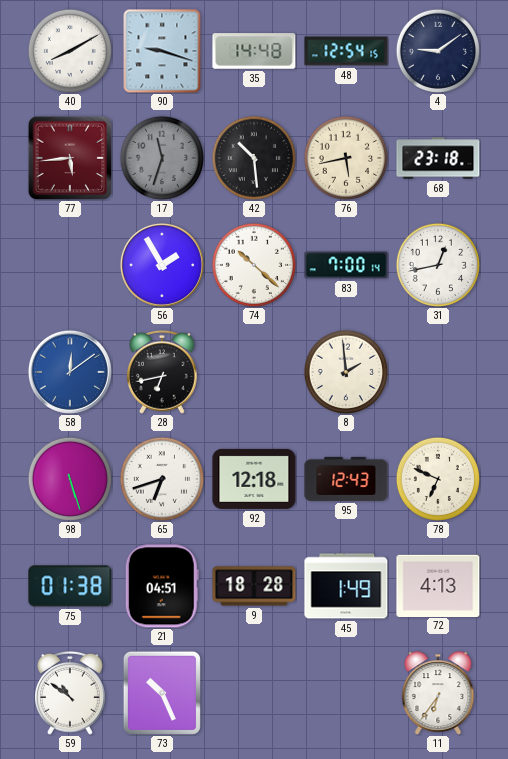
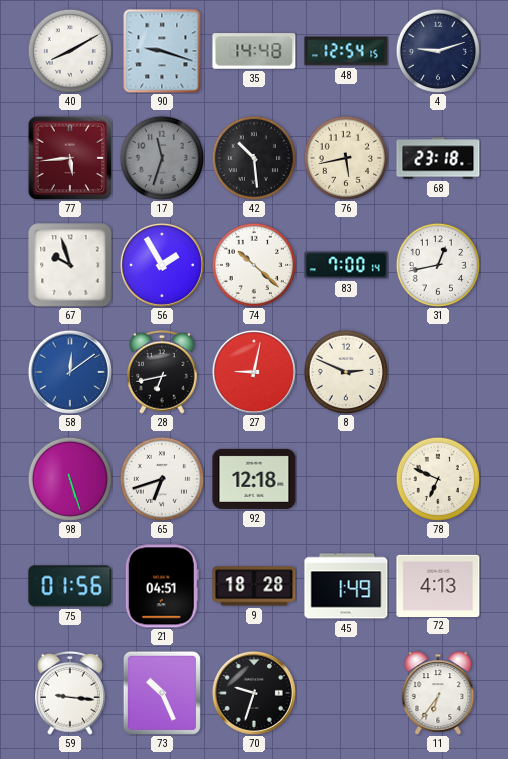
4: 9:09 -> 9:12 (438, 51)
67: none -> 9:57 (70, 265)
27: none -> 9:02 (254, 372)
8: 1:59 -> 2:49 (346, 372)
95: 12:43 -> none (346, 479)
75: 01:38 -> 01:56 (70, 586)
59: 10:51 -> 9:16 (71, 693)
70: none -> 9:33 (254, 693)
